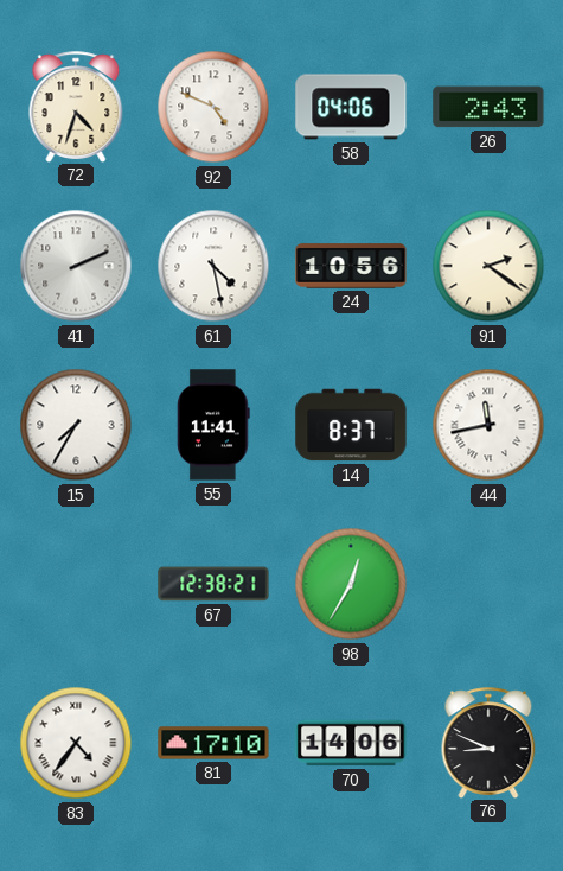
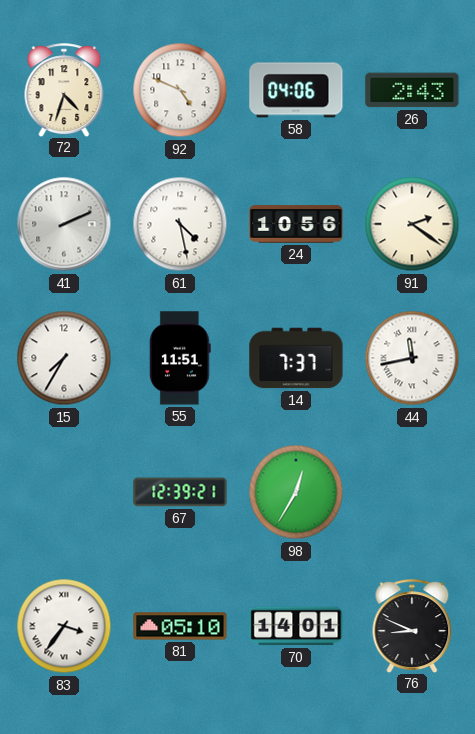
55: 11:41 -> 11:51 (181, 358)
14: 8:37 -> 7:37 (296, 358)
67: 12:38 -> 12:39 (180, 492)
83: 4:36 -> 3:36 (64, 626)
81: 17:10 -> 05:10 (180, 626)
70: 14:06 -> 14:01 (296, 626)
